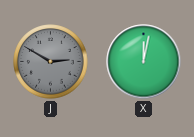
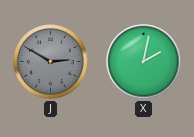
X: 12:02 -> 2:02 (144, 62)
